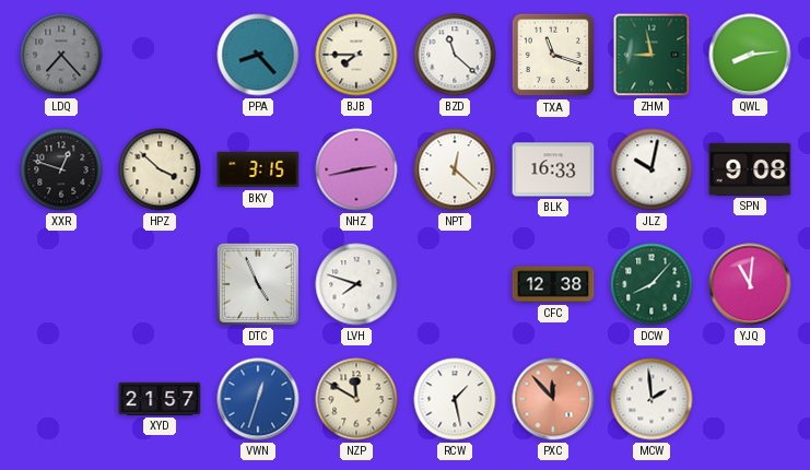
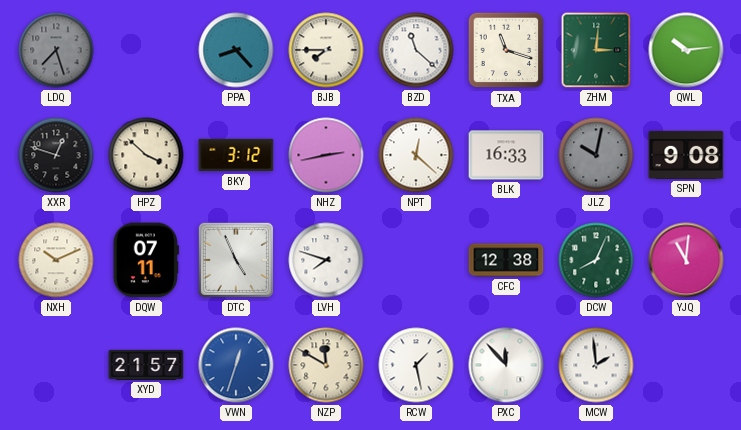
LDQ: 7:23 -> 7:27 (56, 50)
ZHM: 8:58 -> 3:01 (596, 50)
QWL: 8:14 -> 10:14 (686, 50)
BKY: 3:15 -> 3:12 (236, 155)
JLZ dial: white -> grey (596, 155)
NXH: none -> 10:11 (56, 260)
DQW: none -> 07:11 (146, 260)
DCW: 8:07 -> 8:04 (596, 260)
PXC dial: salmon -> white (506, 365)
